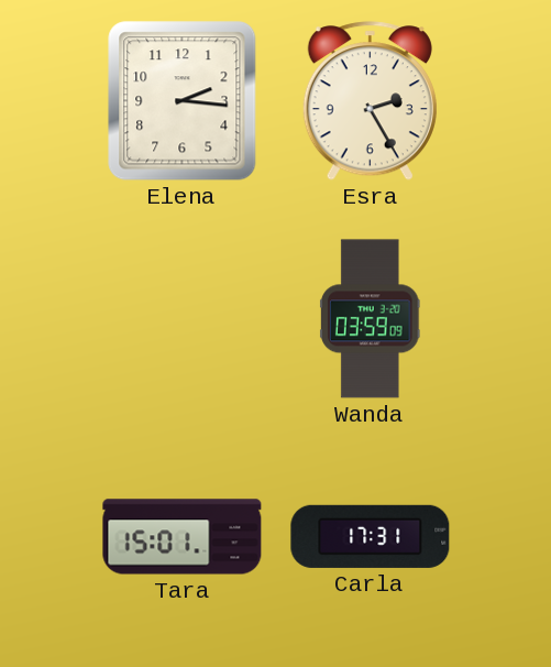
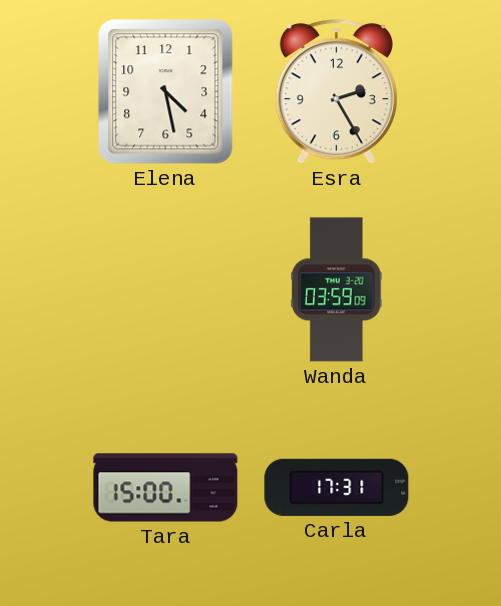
Elena: 2:16 -> 4:28 (166, 92)
Tara: 15:01 -> 15:00 (166, 488)
